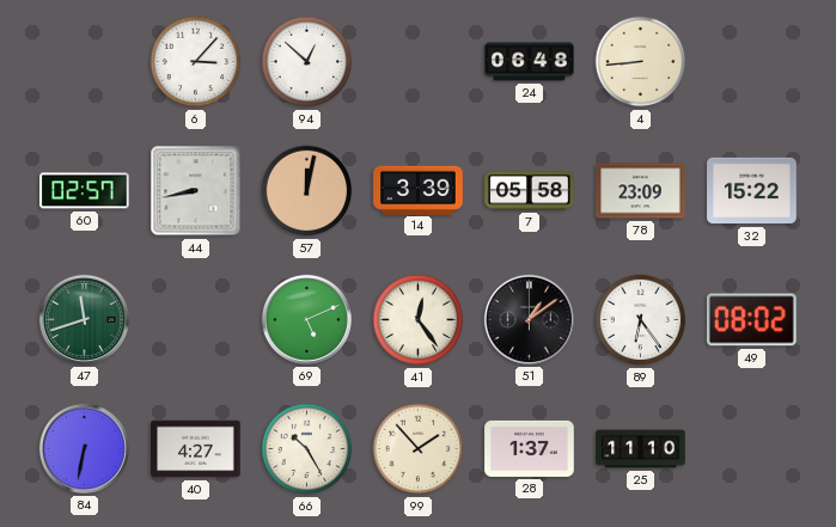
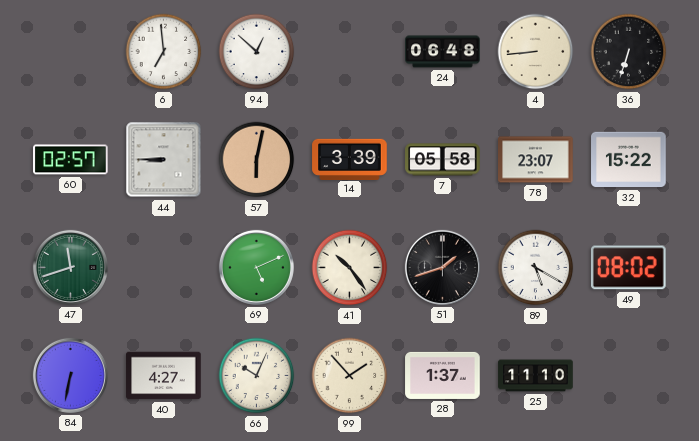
6: 3:07 -> 6:59 (164, 52)
36: none -> 6:33 (629, 52)
44: 8:43 -> 8:45 (164, 160)
57: 12:02 -> 6:02 (257, 160)
78: 23:09 -> 23:07 (536, 160)
41: 12:24 -> 10:24 (350, 268)
51: 1:09 -> 1:42 (442, 267)
89: 6:24 -> 5:20 (536, 268)
66: 10:25 -> 10:04 (257, 376)
